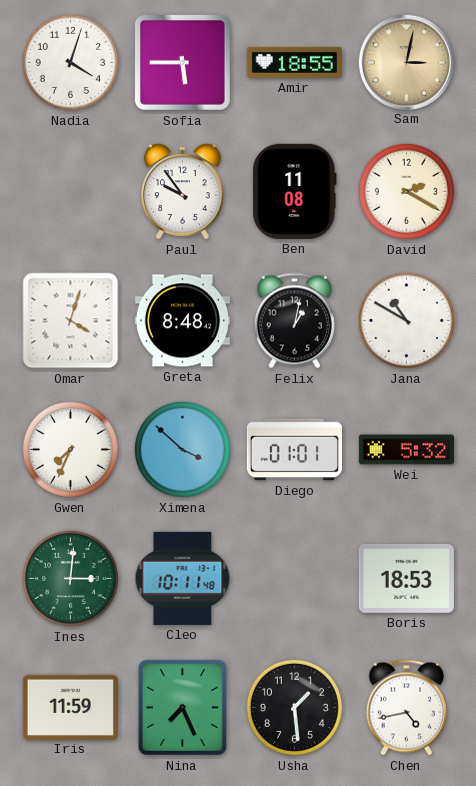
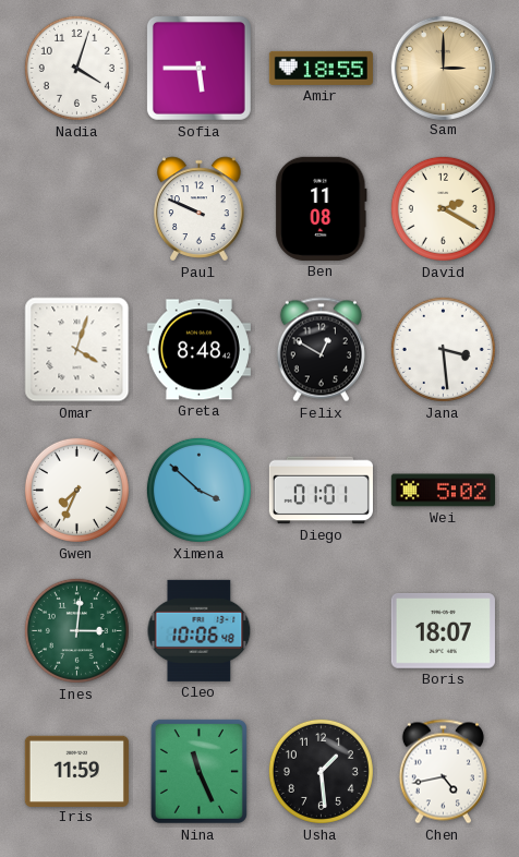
Sam: 3:02 -> 3:00 (443, 68)
Paul: 9:54 -> 9:49 (200, 209)
Felix: 1:02 -> 12:50 (321, 350)
Jana: 10:50 -> 3:29 (443, 349)
Wei: 5:32 -> 5:02 (443, 491)
Cleo: 10:11 -> 10:06 (200, 630)
Boris: 18:53 -> 18:07 (443, 631)
Nina: 7:26 -> 11:26 (198, 771)
